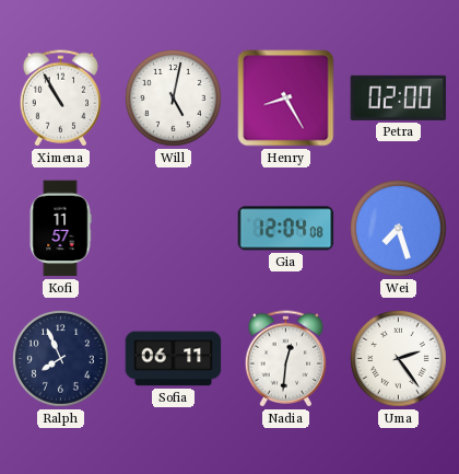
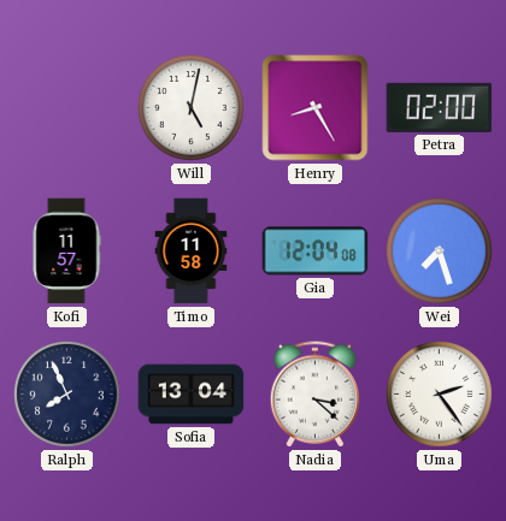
Ximena: 10:55 -> none (60, 99)
Timo: none -> 11:58 (192, 251)
Sofia: 06:11 -> 13:04 (192, 395)
Nadia: 12:31 -> 3:22 (314, 395)
